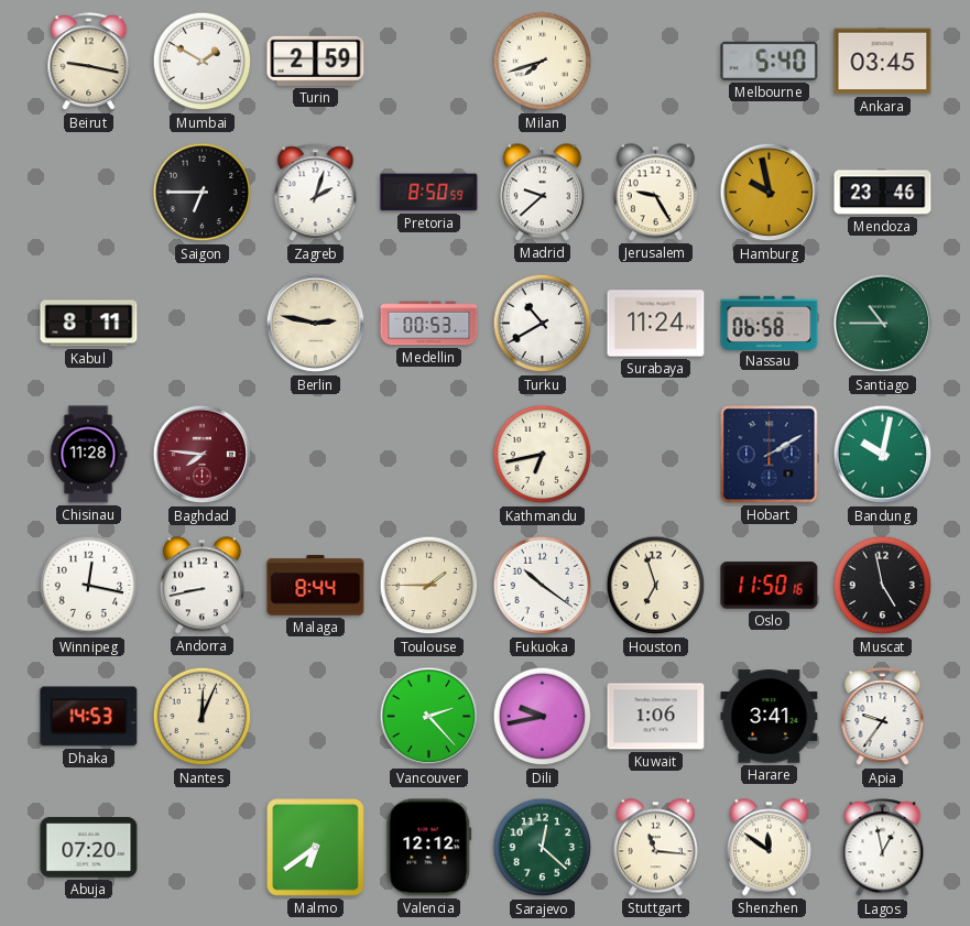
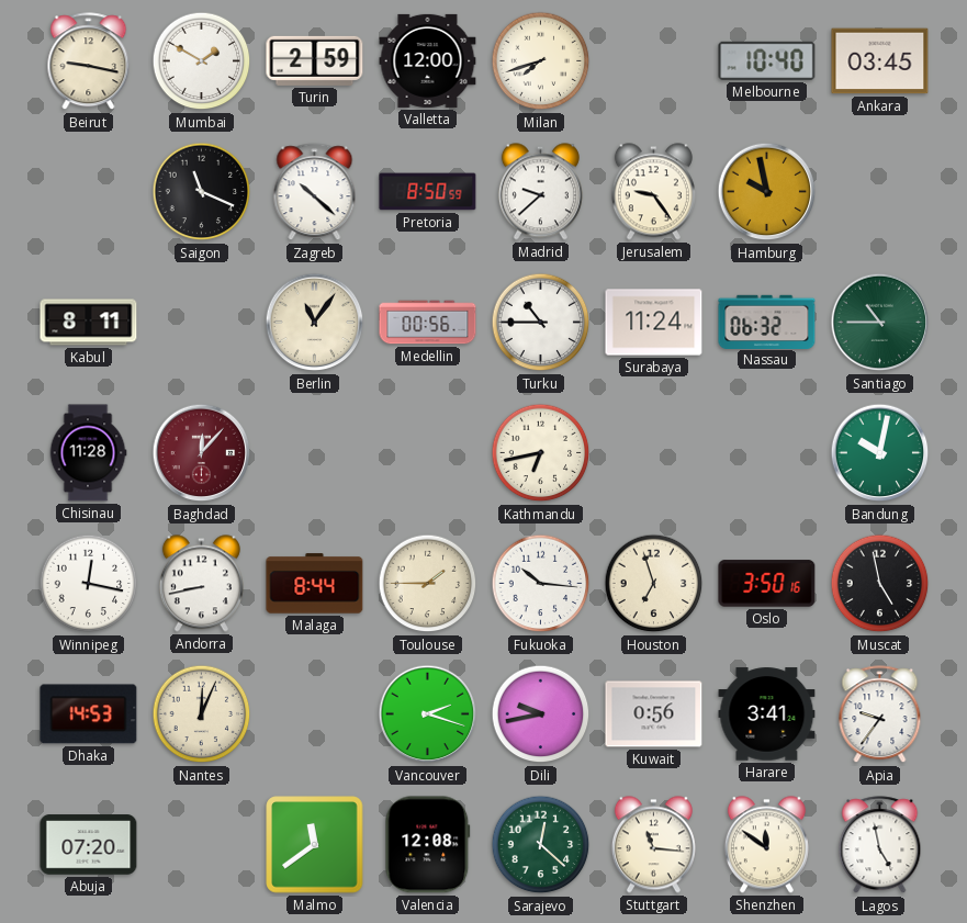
Valletta: none -> 12:00 (428, 60)
Melbourne: 5:40 -> 10:40 (767, 60)
Saigon: 6:45 -> 11:19 (202, 192)
Zagreb: 2:03 -> 10:22 (315, 192)
Jerusalem: 9:25 -> 9:24 (653, 192)
Mendoza: 23:46 -> none (883, 193)
Berlin: 2:47 -> 11:06 (315, 323)
Medellin: 00:53 -> 00:56 (428, 323)
Turku: 10:40 -> 10:45 (541, 323)
Nassau: 06:58 -> 06:32 (767, 322)
Baghdad: 7:46 -> 12:07 (202, 453)
Hobart: 2:10 -> none (770, 455)
Fukuoka: 10:21 -> 10:16 (541, 584)
Oslo: 11:50 -> 3:50 (767, 584)
Vancouver: 2:23 -> 2:18 (428, 714)
Kuwait: 1:06 -> 0:56 (654, 714)
Malmo: 6:39 -> 11:39 (315, 845)
Valencia: 12:12 -> 12:08 (428, 845)
Lagos: 12:58 -> 4:58 (880, 845)
